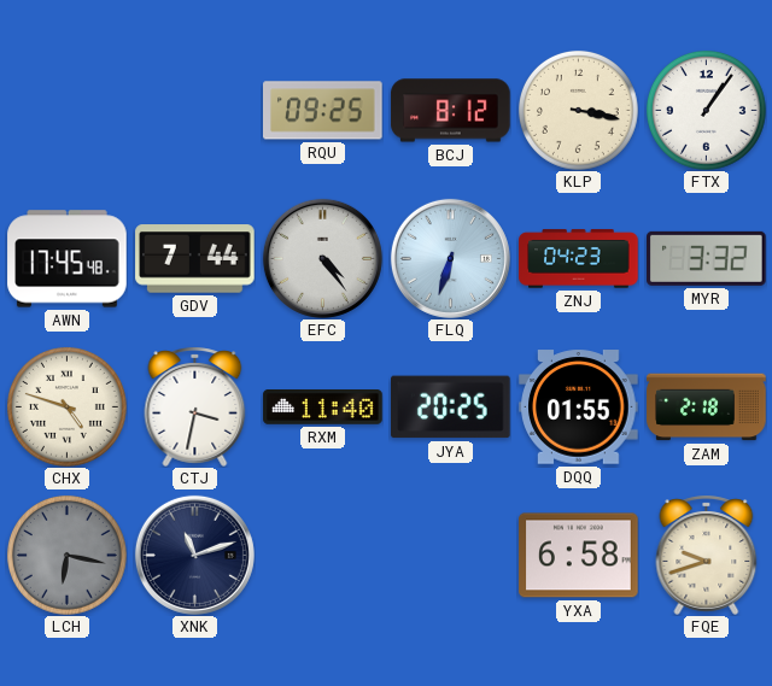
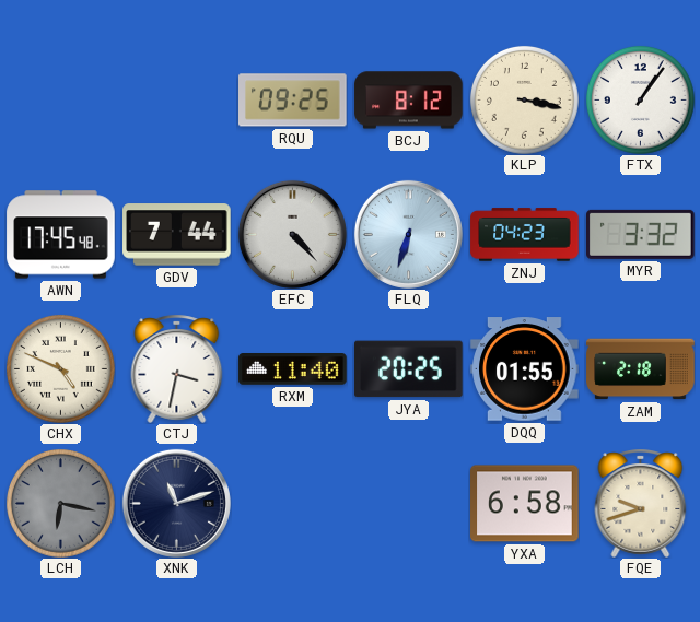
EFC: 4:24 -> 4:23 (292, 234)
CHX: 4:48 -> 4:49 (60, 368)
